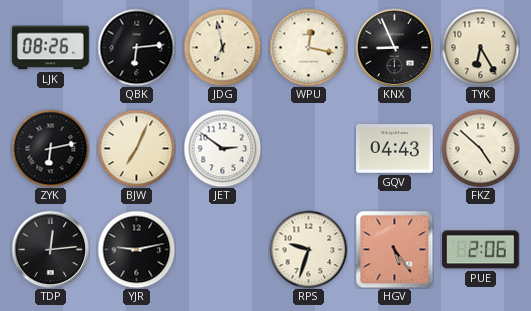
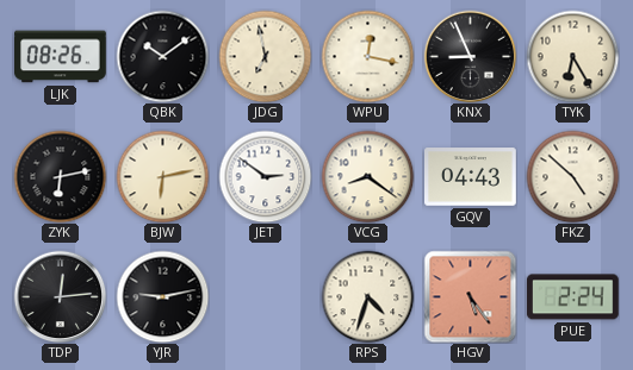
QBK: 6:14 -> 10:09 (162, 56)
BJW: 7:04 -> 6:13 (162, 176)
VCG: none -> 8:21 (367, 176)
RPS: 9:33 -> 4:33 (367, 296)
PUE: 2:06 -> 2:24 (572, 297)
